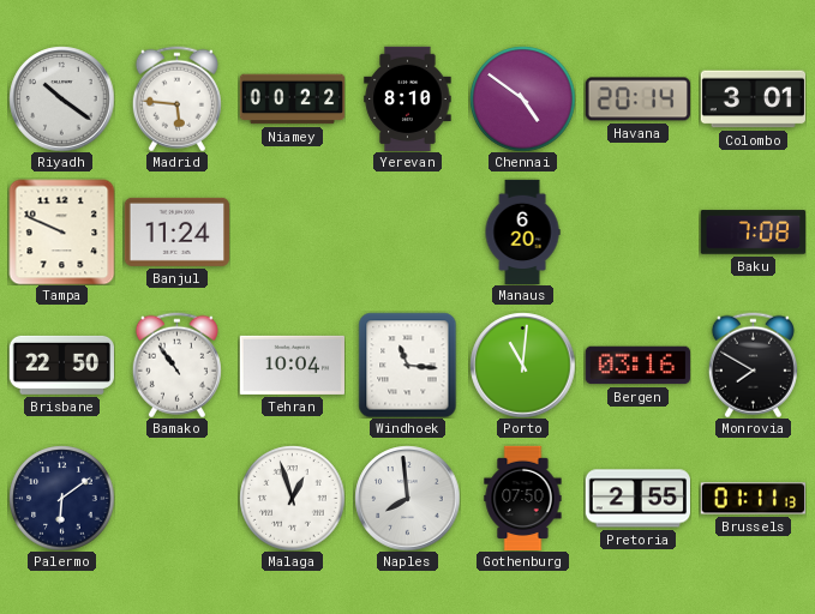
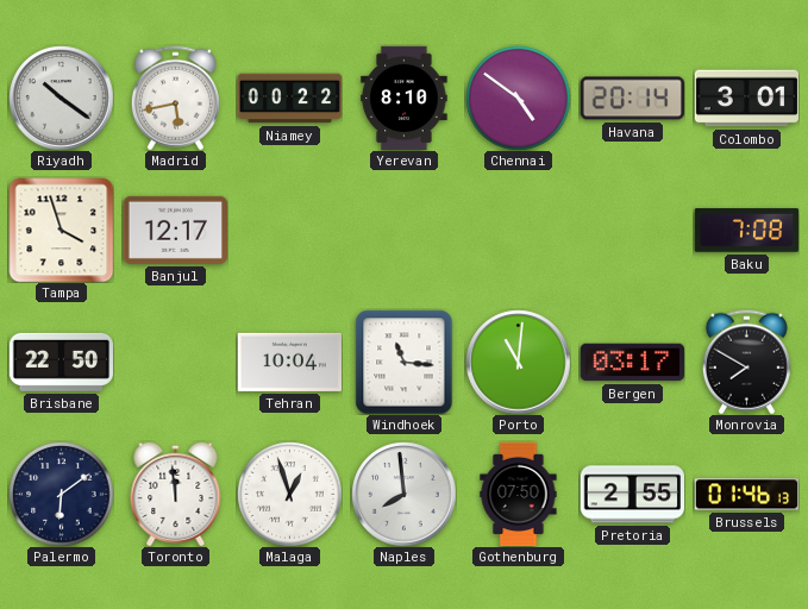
Madrid: 5:46 -> 5:43 (175, 98)
Tampa: 9:49 -> 3:57 (61, 230)
Banjul: 11:24 -> 12:17 (175, 230)
Manaus: 6:20 -> none (522, 231)
Bamako: 10:54 -> none (176, 365)
Bergen: 03:16 -> 03:17 (632, 363)
Toronto: none -> 11:59 (176, 494)
Brussels: 01:11 -> 01:46 (746, 495)
